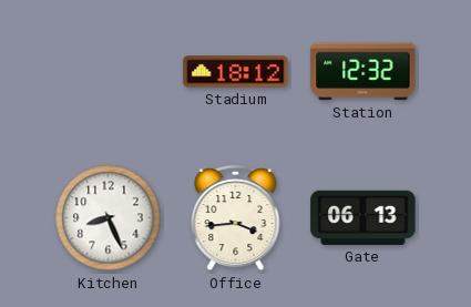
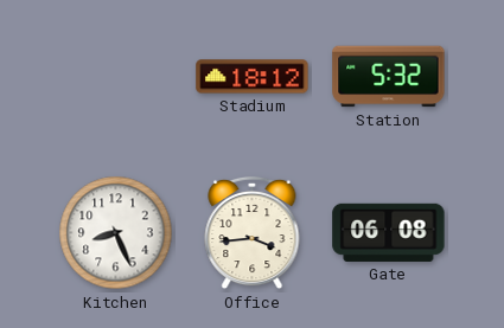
Station: 12:32 -> 5:32 (389, 77)
Gate: 06:13 -> 06:08 (389, 232)
